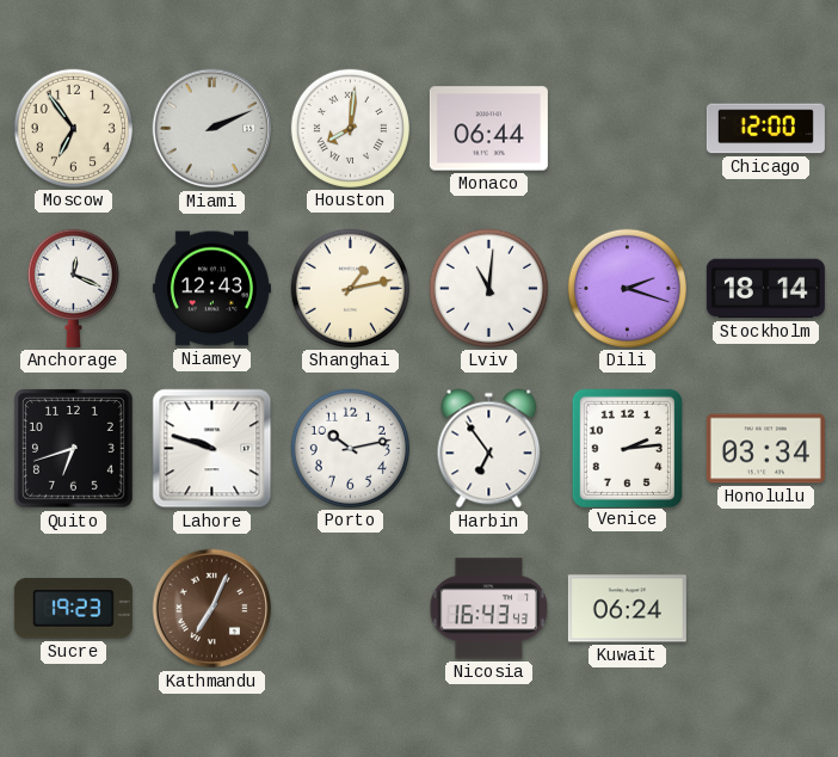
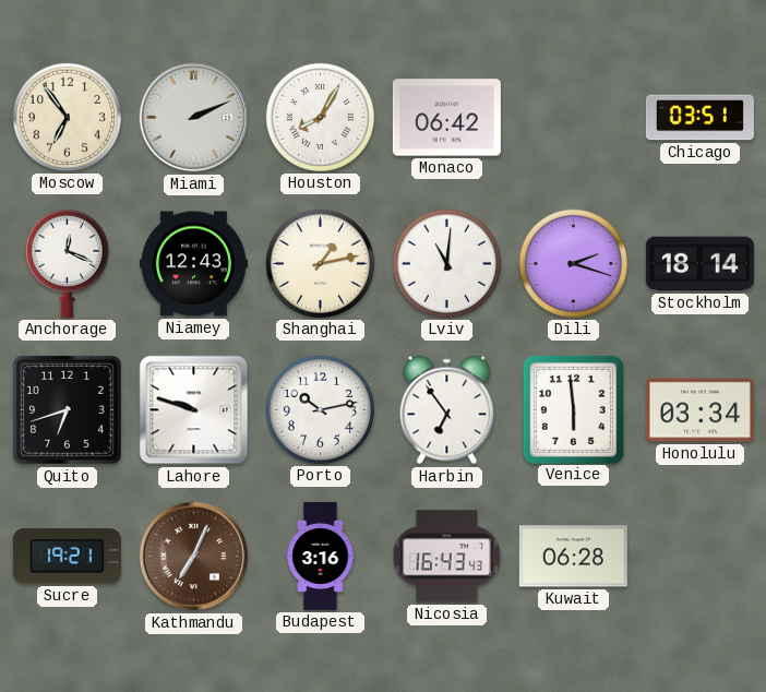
Houston: 8:01 -> 8:05 (320, 117)
Monaco: 06:44 -> 06:42 (446, 118)
Chicago: 12:00 -> 03:51 (699, 118)
Venice: 2:14 -> 5:59 (573, 409)
Sucre: 19:23 -> 19:21 (67, 557)
Budapest: none -> 3:16 (321, 556)
Kuwait: 06:24 -> 06:28 (573, 557)
